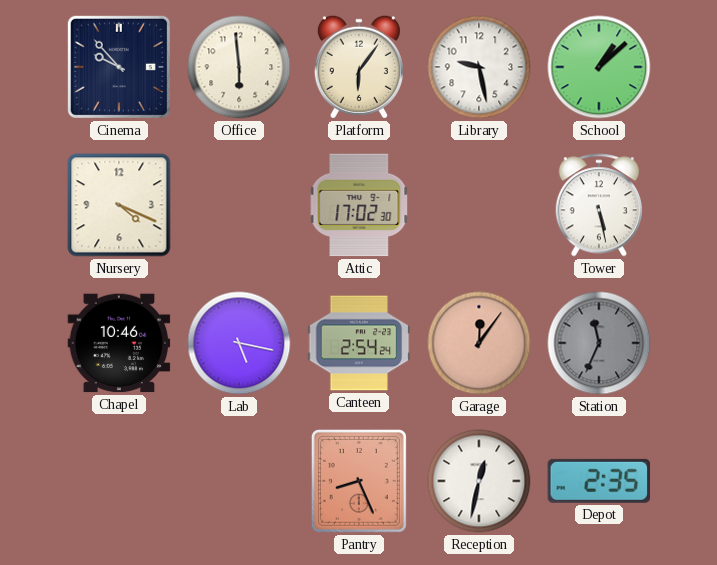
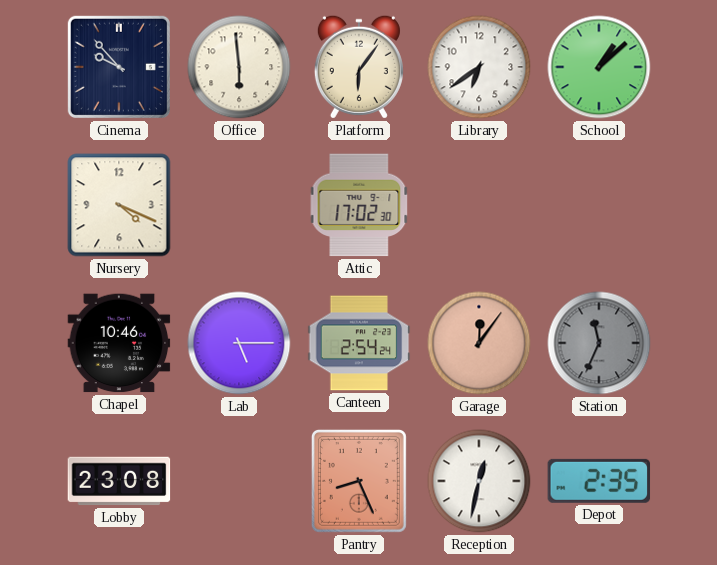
Library: 9:28 -> 6:39 (479, 67)
Tower: 5:28 -> none (599, 205)
Lab: 5:17 -> 5:15 (239, 343)
Lobby: none -> 23:08 (119, 481)
